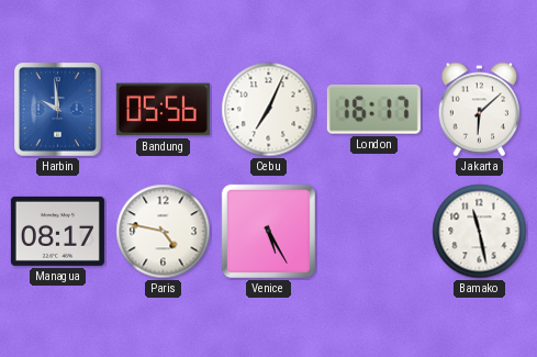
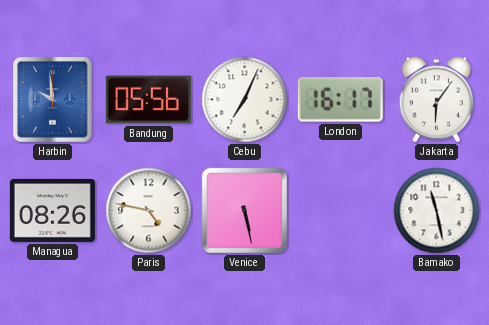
Jakarta: 6:08 -> 6:06 (436, 100)
Managua: 08:17 -> 08:26 (52, 210)
Venice: 5:25 -> 5:28 (244, 210)
